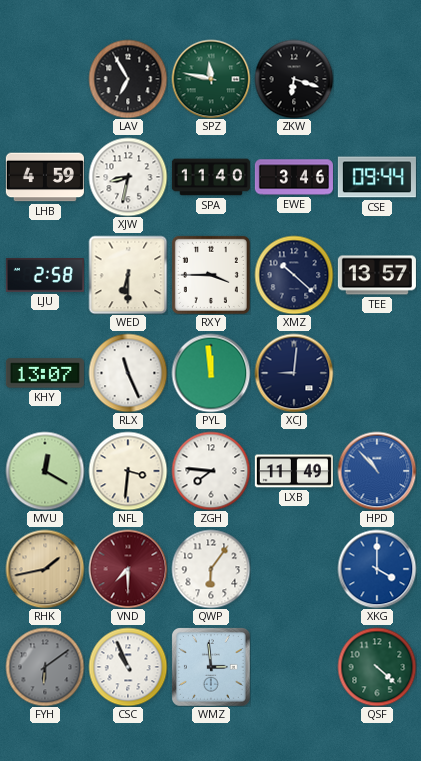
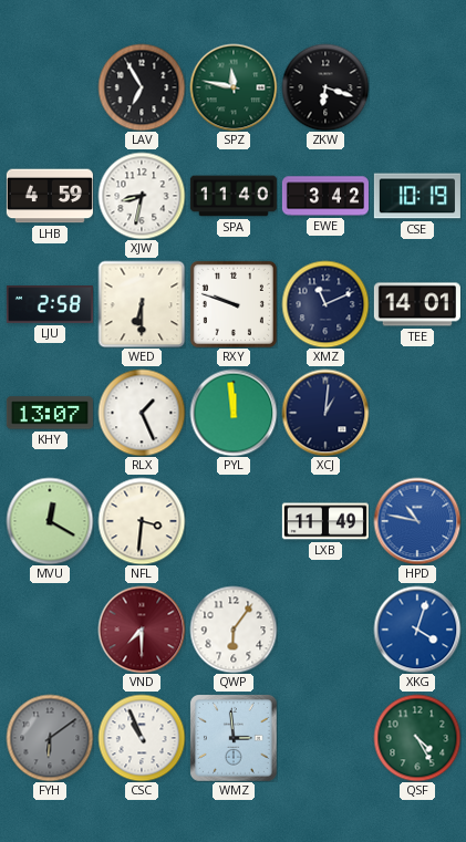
EWE: 3:46 -> 3:42 (325, 196)
CSE: 09:44 -> 10:19 (417, 196)
RXY: 3:45 -> 9:48 (234, 304)
XMZ: 10:22 -> 11:11 (325, 304)
TEE: 13:57 -> 14:01 (417, 304)
RLX: 11:26 -> 1:26 (142, 413)
XCJ: 9:01 -> 1:01 (325, 413)
ZGH: 7:46 -> none (211, 471)
HPD: 10:53 -> 10:47 (417, 521)
RHK: 1:43 -> none (45, 569)
XKG: 4:00 -> 4:03 (417, 630)
QSF: 4:22 -> 4:25 (417, 738)
